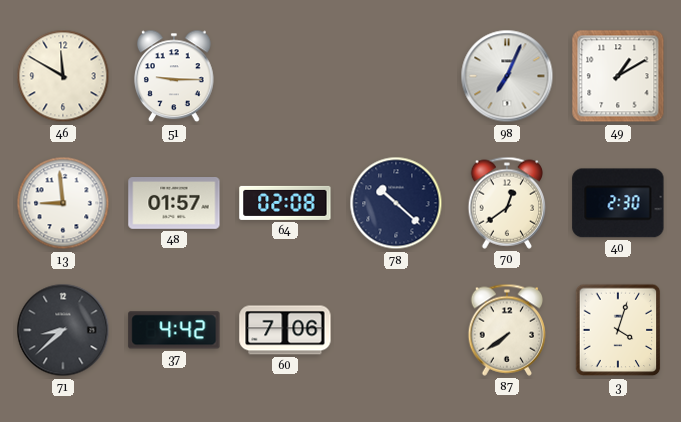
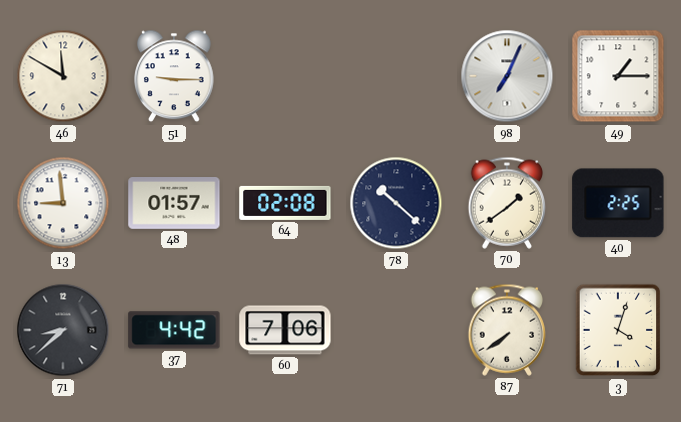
49: 1:10 -> 1:15 (618, 76)
70: 12:39 -> 1:39 (507, 203)
40: 2:30 -> 2:25 (618, 203)
